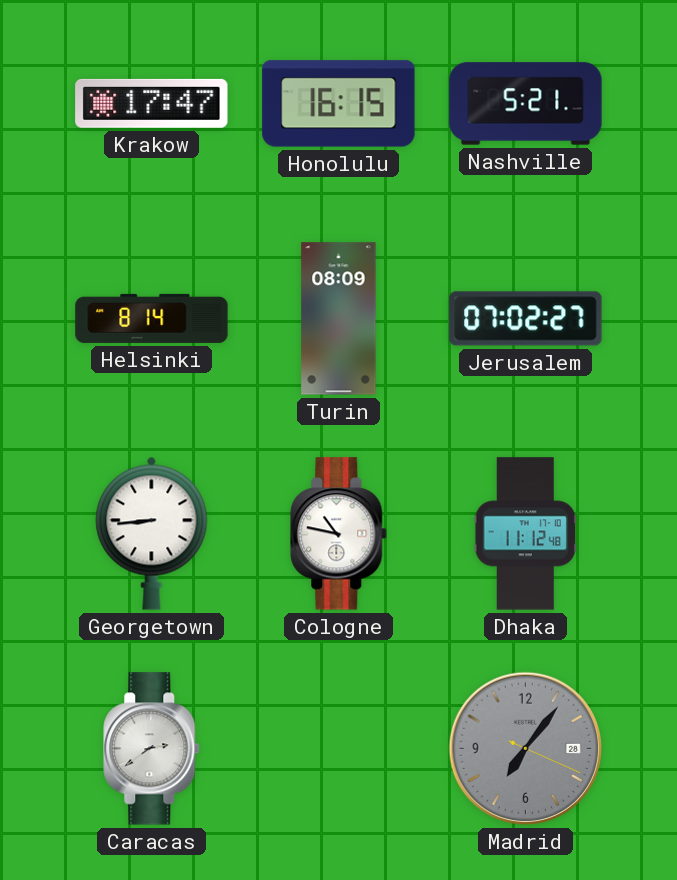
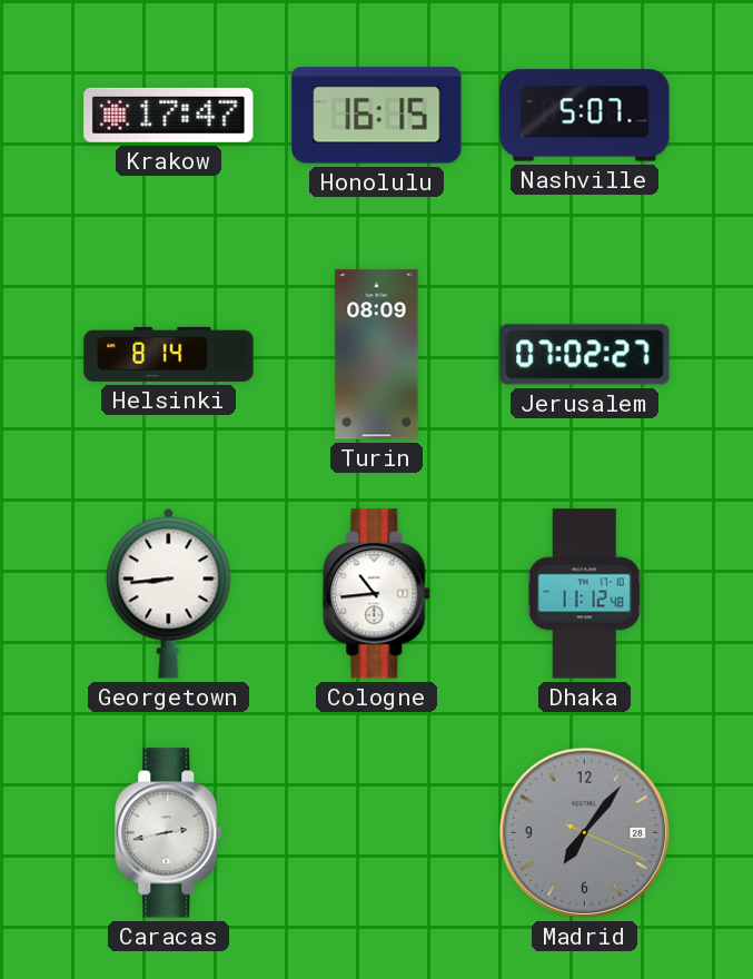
Nashville: 5:21 -> 5:07 (585, 116)
Cologne: 10:47 -> 10:44 (377, 594)
Caracas: 2:39 -> 2:43 (169, 833)
